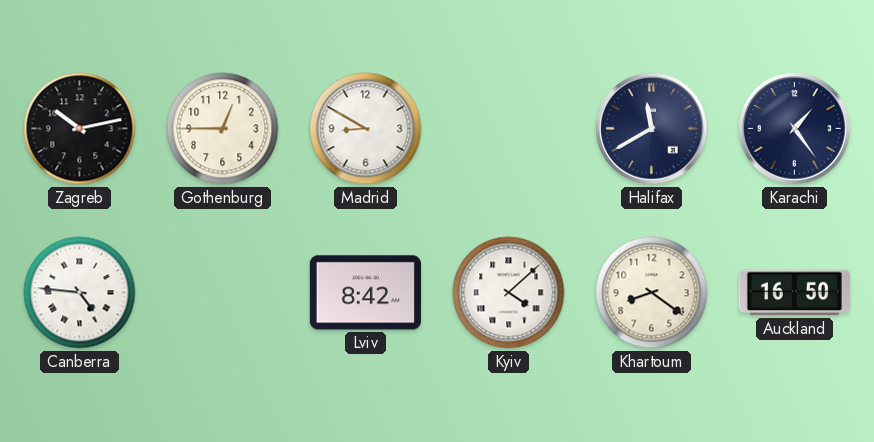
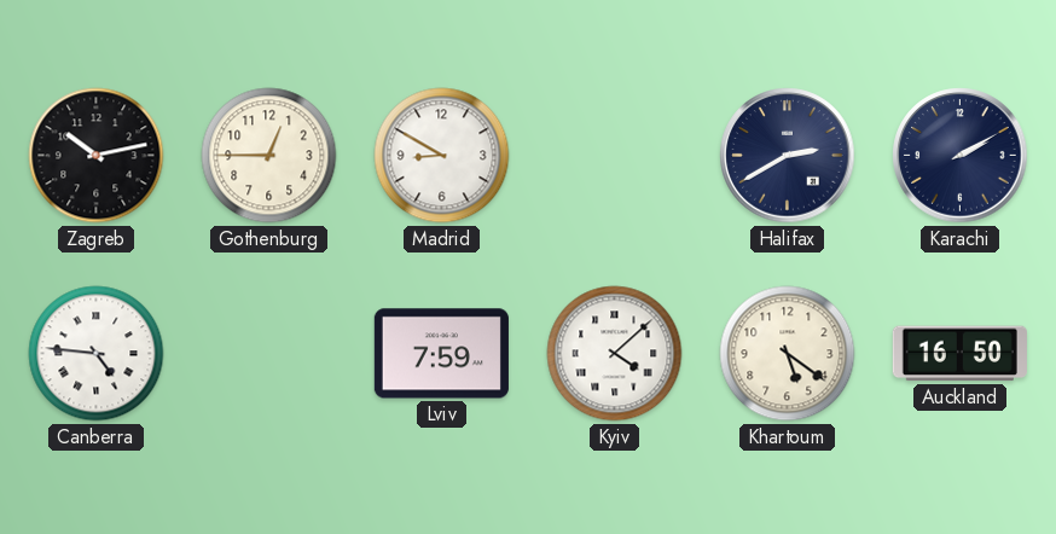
Halifax: 11:40 -> 2:40 (788, 156)
Karachi: 1:24 -> 2:10 (961, 156)
Lviv: 8:42 -> 7:59 (441, 354)
Khartoum: 8:21 -> 5:21 (788, 354)
